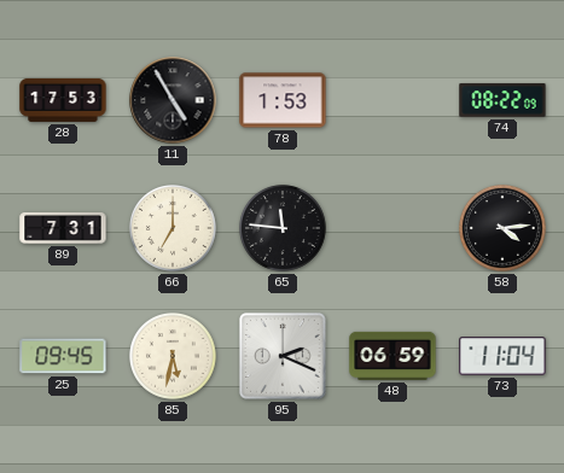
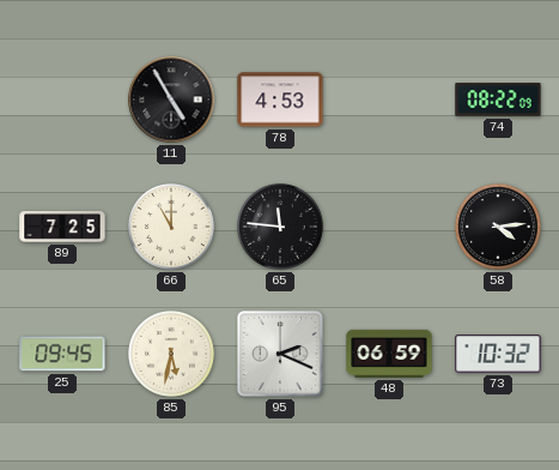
28: 17:53 -> none (63, 100)
78: 1:53 -> 4:53 (280, 100)
89: 7:31 -> 7:25 (62, 228)
66: 7:00 -> 11:00 (172, 228)
73: 11:04 -> 10:32 (498, 354)
